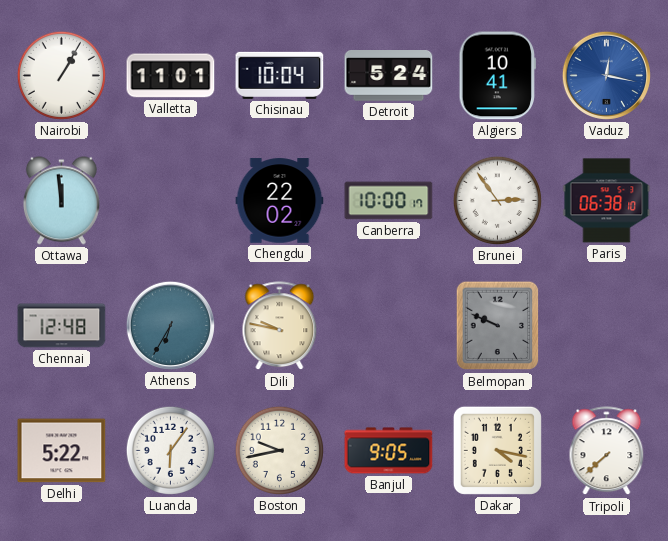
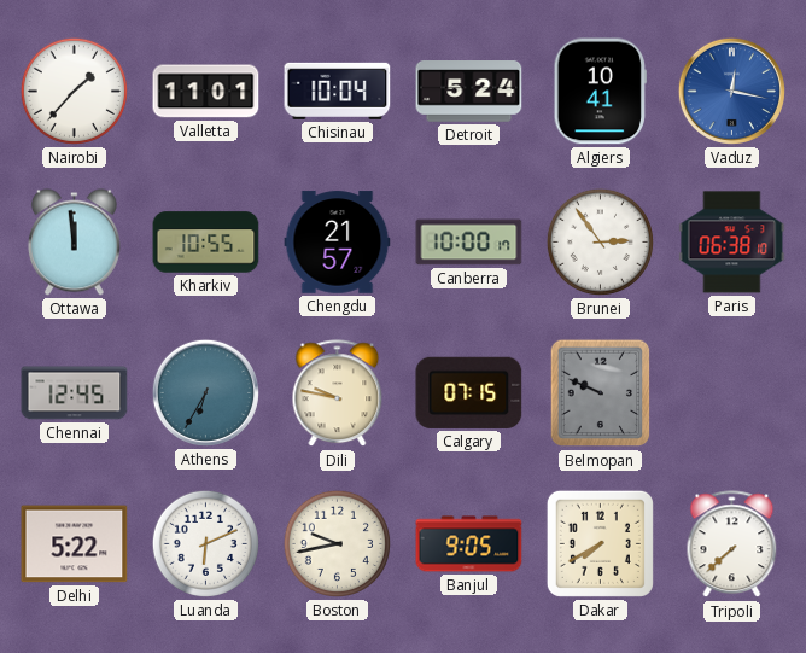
Nairobi: 1:05 -> 1:37 (74, 91)
Kharkiv: none -> 10:55 (206, 243)
Chengdu: 22:02 -> 21:57 (338, 243)
Chennai: 12:48 -> 12:45 (75, 393)
Calgary: none -> 07:15 (469, 392)
Luanda: 6:06 -> 6:11 (205, 543)
Dakar: 4:17 -> 7:40 (600, 543)
